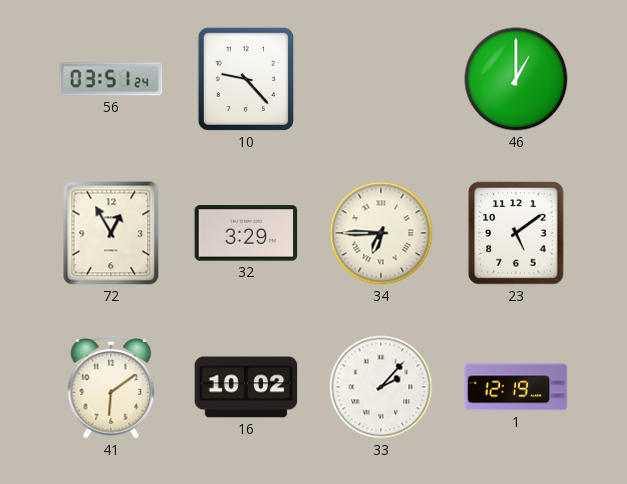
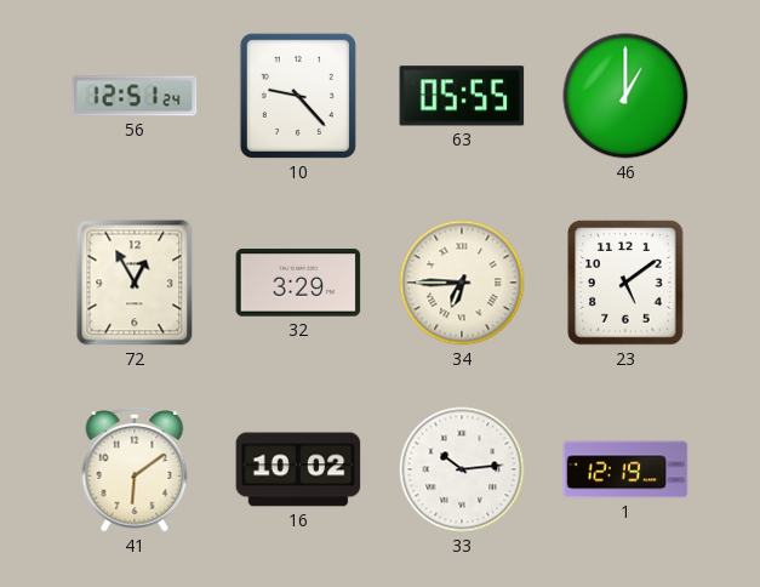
56: 03:51 -> 12:51 (135, 96)
63: none -> 05:55 (462, 96)
33: 2:07 -> 10:14 (462, 469)
